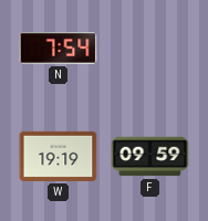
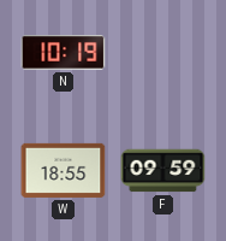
N: 7:54 -> 10:19 (64, 53)
W: 19:19 -> 18:55 (64, 170)
